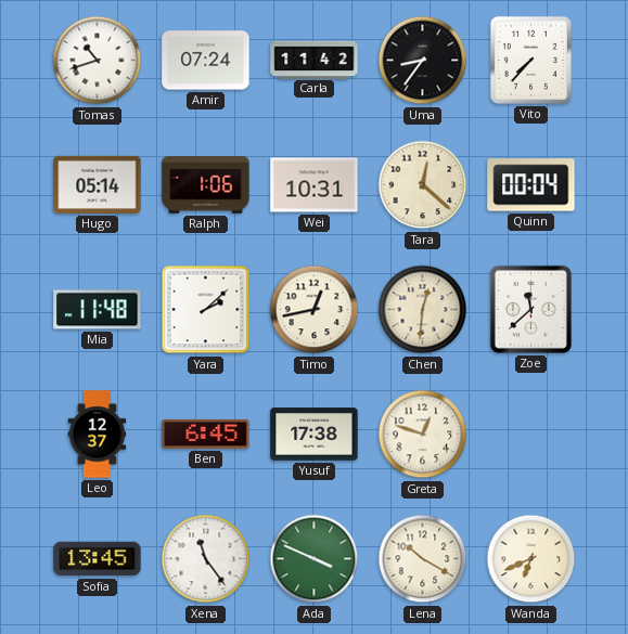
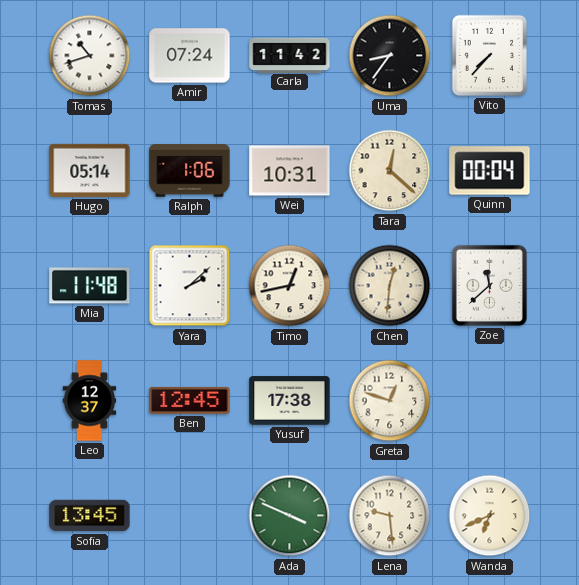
Ben: 6:45 -> 12:45 (190, 400)
Xena: 11:24 -> none (206, 559)
Lena: 10:20 -> 9:29 (390, 516)
